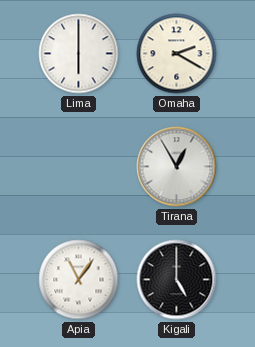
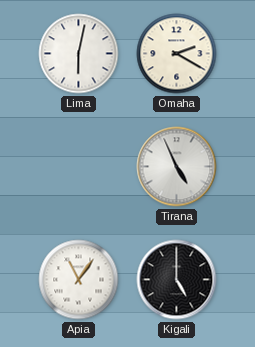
Lima: 6:00 -> 6:02 (79, 54)
Tirana: 12:55 -> 4:56 (177, 167)
